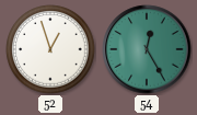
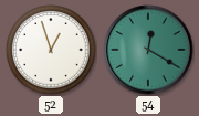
54: 12:25 -> 12:20 (148, 50)
